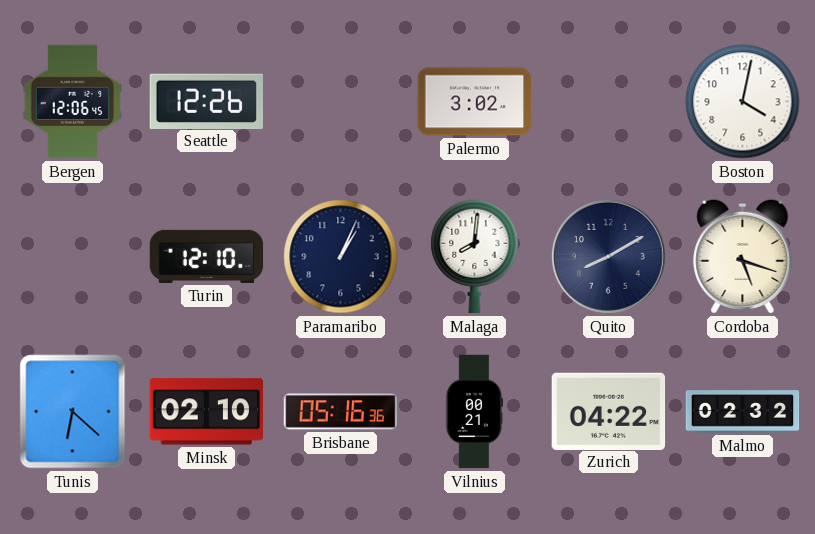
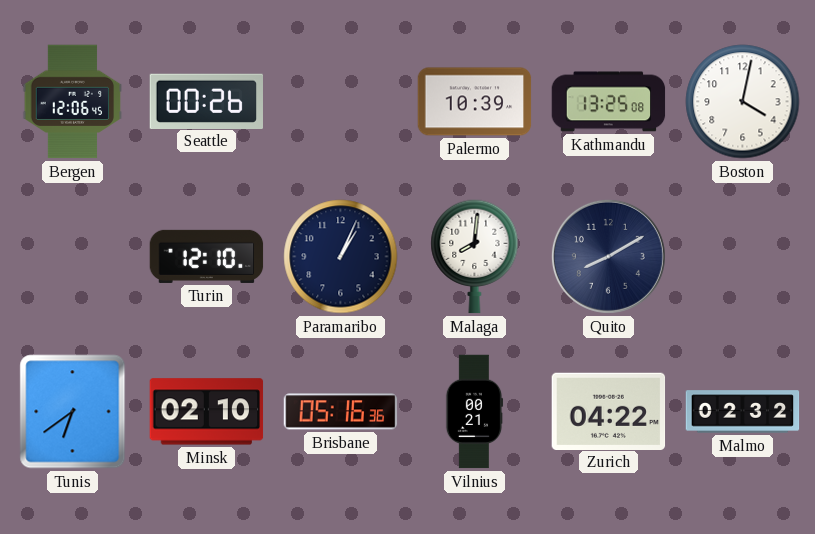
Seattle: 12:26 -> 00:26 (207, 101)
Palermo: 3:02 -> 10:39 (475, 102)
Kathmandu: none -> 13:25 (609, 102)
Cordoba: 5:18 -> none (743, 256)
Tunis: 6:22 -> 6:39 (73, 412)
